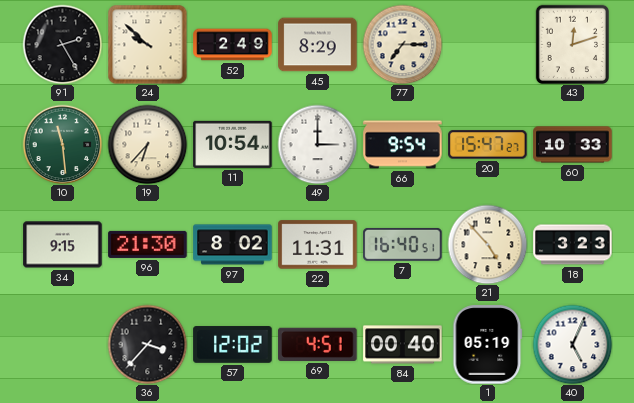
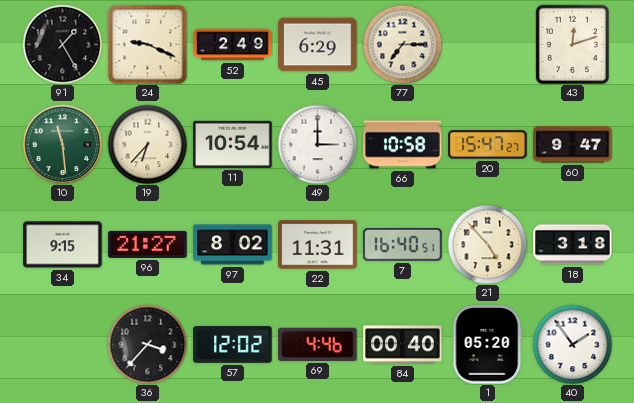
91: 2:25 -> 1:25 (62, 44)
24: 9:52 -> 9:19 (147, 44)
45: 8:29 -> 6:29 (318, 45)
66: 9:54 -> 10:58 (403, 145)
60: 10:33 -> 9:47 (573, 145)
96: 21:30 -> 21:27 (148, 244)
18: 3:23 -> 3:18 (573, 245)
69: 4:51 -> 4:46 (318, 344)
1: 05:19 -> 05:20 (488, 345)
40: 5:04 -> 1:54 (572, 344)
